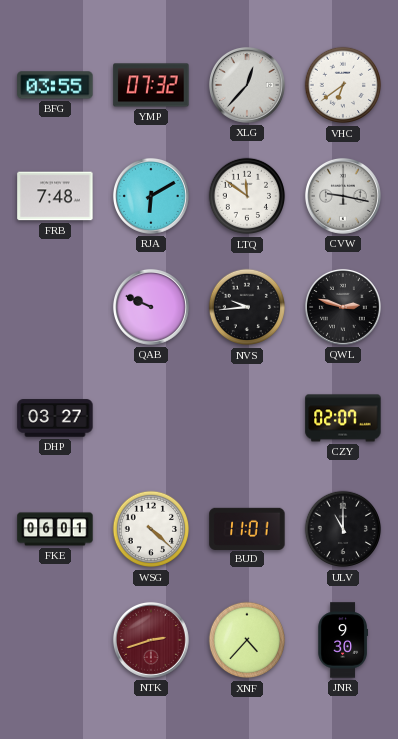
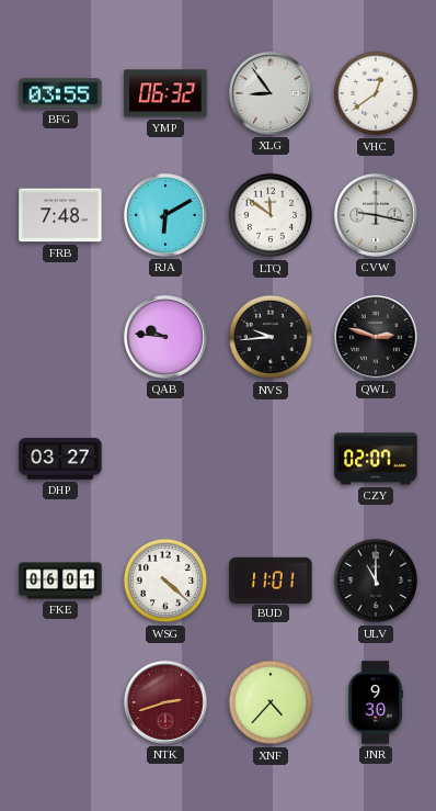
YMP: 07:32 -> 06:32 (165, 93)
XLG: 12:37 -> 8:54 (271, 93)
VHC: 6:39 -> 12:39 (376, 93)
QAB: 9:49 -> 9:46 (165, 337)
